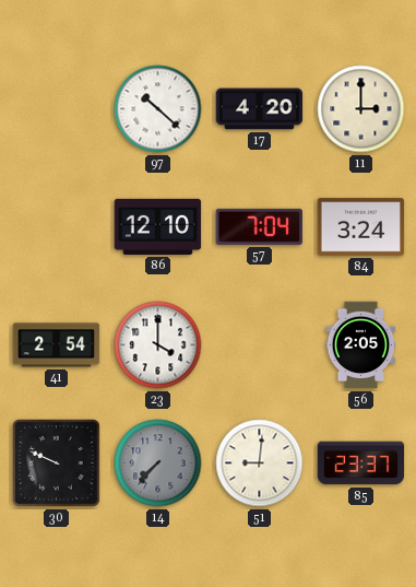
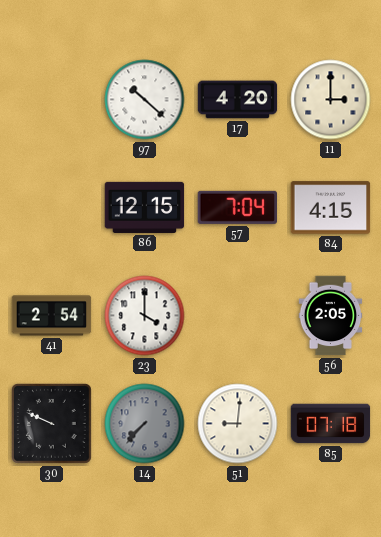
86: 12:10 -> 12:15 (145, 207)
84: 3:24 -> 4:15 (331, 208)
85: 23:37 -> 07:18 (331, 424)
